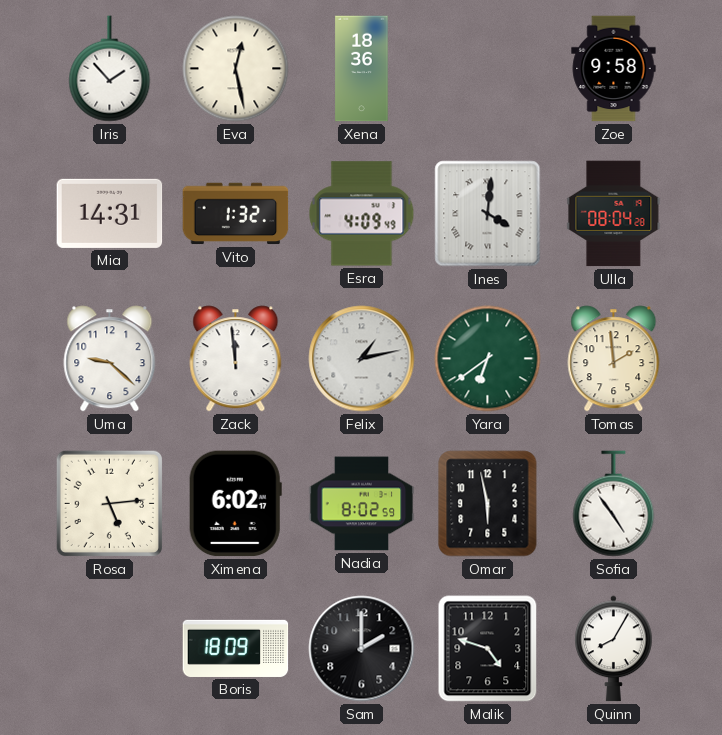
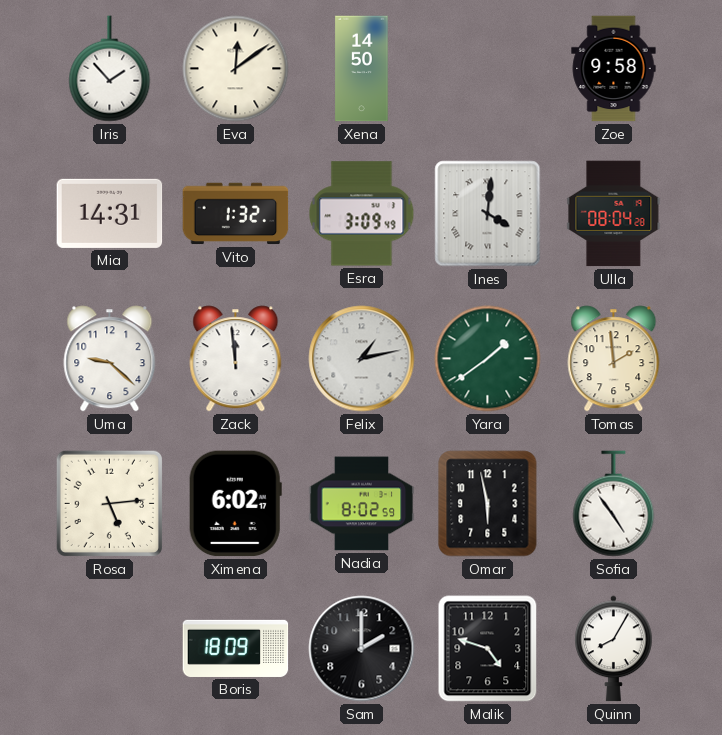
Eva: 12:28 -> 12:09 (236, 69)
Xena: 18:36 -> 14:50 (362, 69)
Esra: 4:09 -> 3:09 (362, 214)
Yara: 6:39 -> 1:39 (488, 359)
